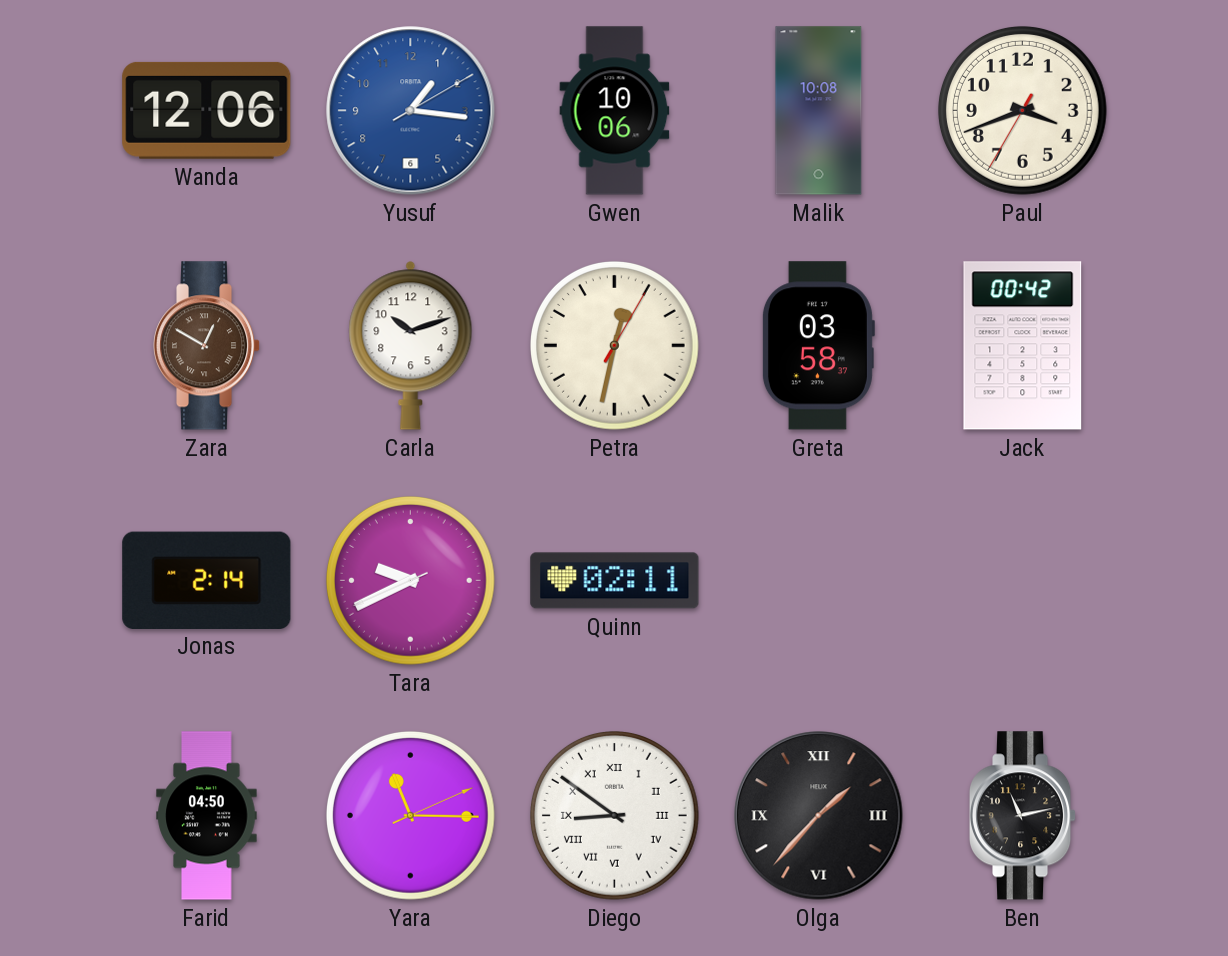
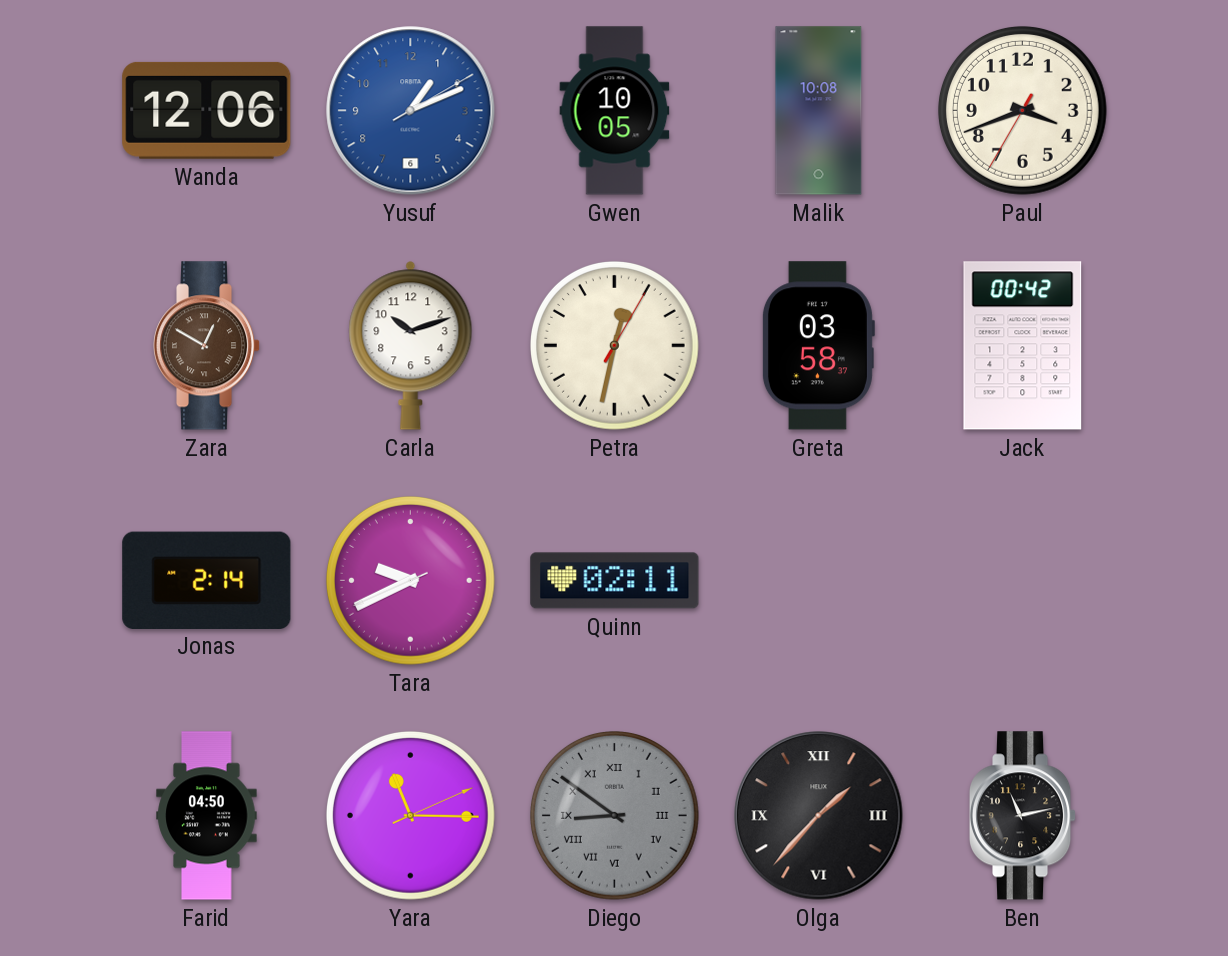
Yusuf: 1:16 -> 1:11 (411, 111)
Gwen: 10:06 -> 10:05 (615, 111)
Diego dial: white -> grey (615, 816)
